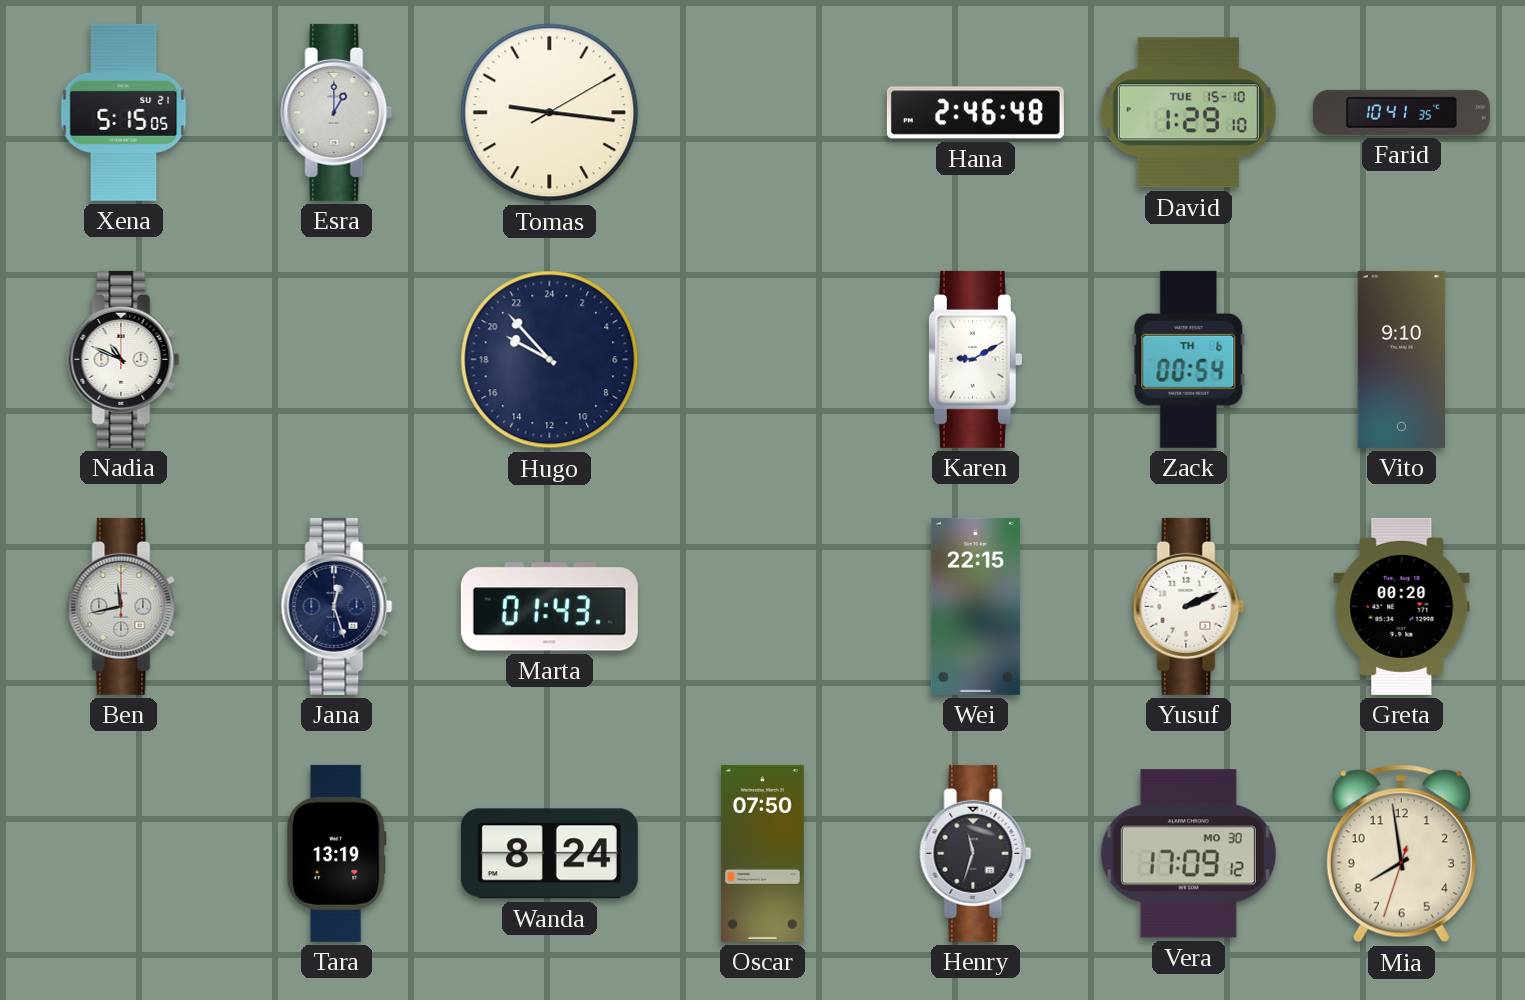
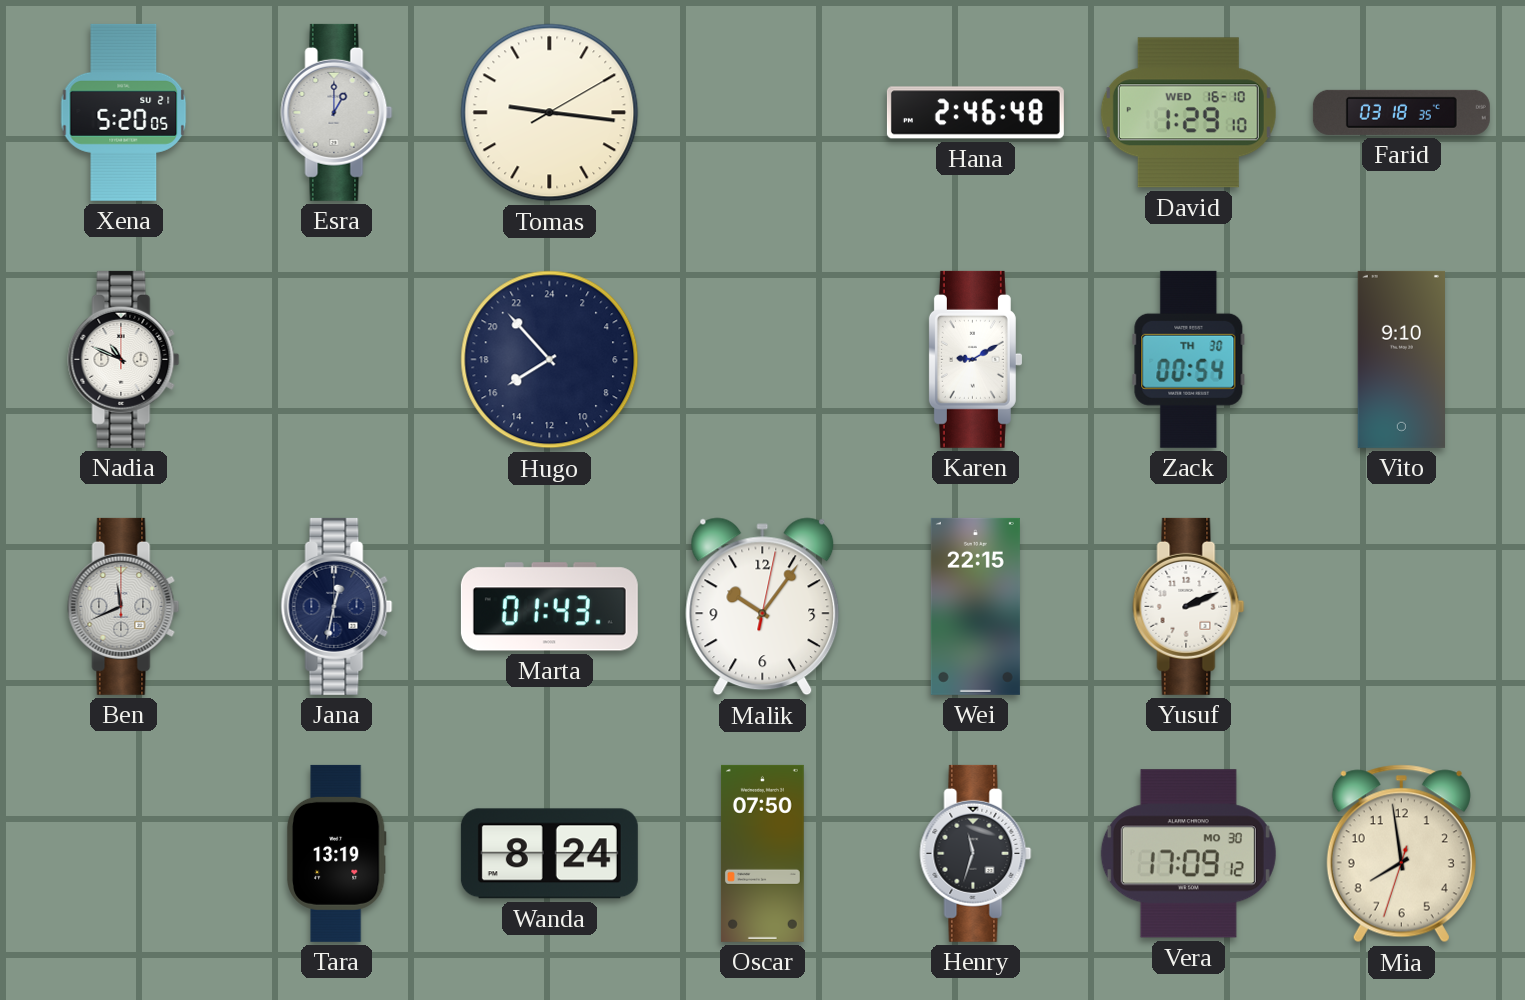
Xena: 5:15 -> 5:20 (124, 112)
David date: TUE 15-10 -> WED 16-10 (1188, 113)
Farid: 10:41 -> 03:18 (1401, 112)
Hugo: 19:53 -> 15:53 (550, 360)
Zack date: TH 6 -> TH 30 (1189, 359)
Ben: 11:43 -> 11:41 (124, 606)
Jana: 12:27 -> 12:32 (337, 606)
Malik: none -> 10:06 (763, 607)
Greta: 00:20 -> none (1402, 606)
